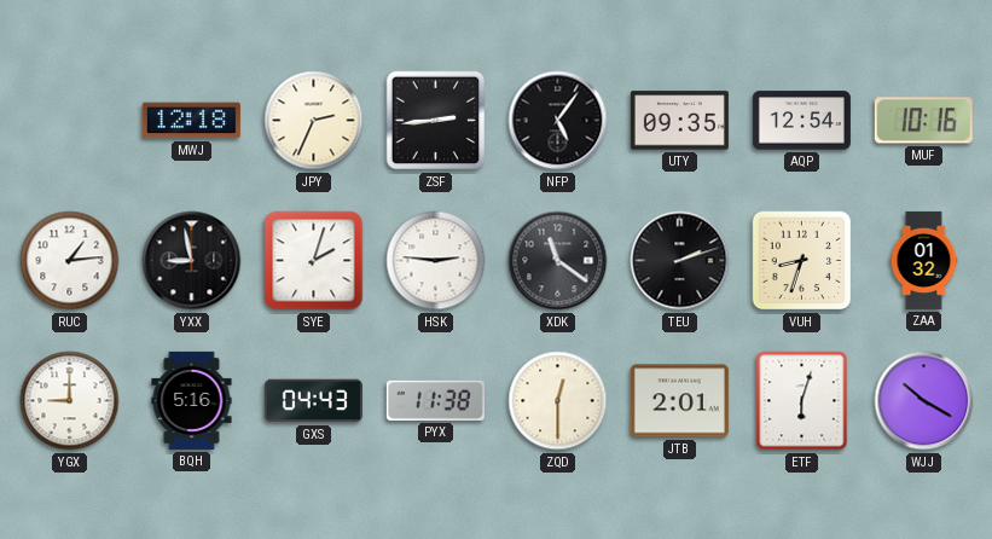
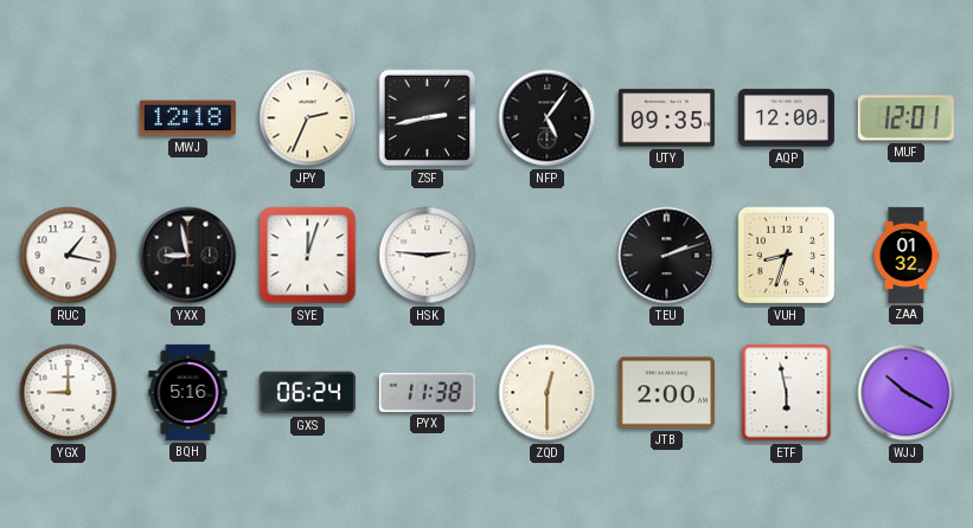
ZSF: 2:44 -> 2:43 (428, 118)
AQP: 12:54 -> 12:00 (786, 118)
MUF: 10:16 -> 12:01 (905, 118)
RUC: 1:14 -> 1:17 (69, 256)
SYE: 2:03 -> 12:03 (308, 256)
XDK: 11:21 -> none (558, 261)
GXS: 04:43 -> 06:24 (307, 393)
JTB: 2:01 -> 2:00 (666, 393)
ETF: 6:03 -> 5:58 (787, 393)
